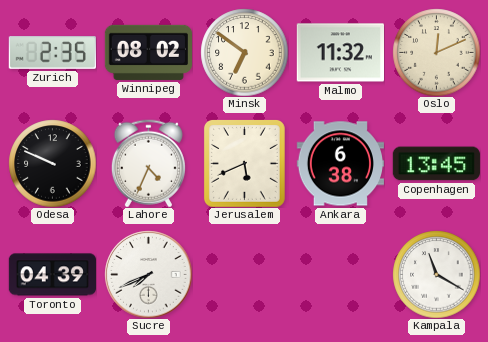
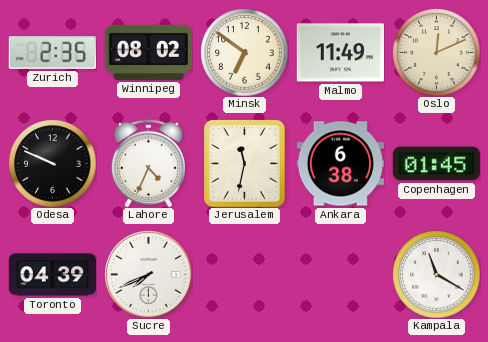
Malmo: 11:32 -> 11:49 (340, 53)
Jerusalem: 5:41 -> 11:32 (244, 163)
Copenhagen: 13:45 -> 01:45 (436, 164)
